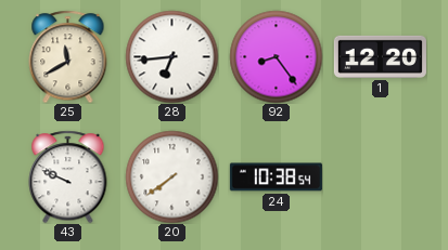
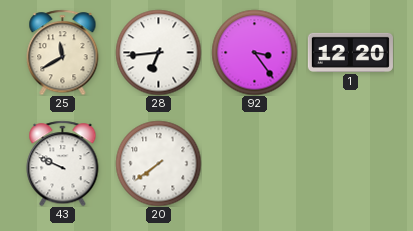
92: 8:24 -> 3:24 (254, 52)
24: 10:38 -> none (276, 177)
